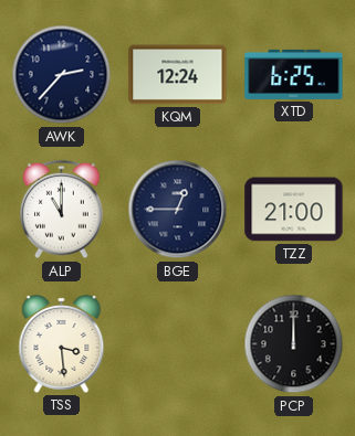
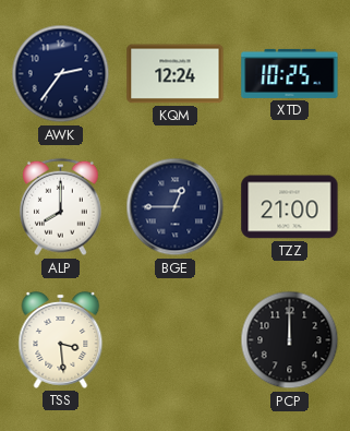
AWK: 2:37 -> 2:36 (61, 74)
XTD: 6:25 -> 10:25 (290, 73)
ALP: 11:00 -> 8:00 (61, 207)
